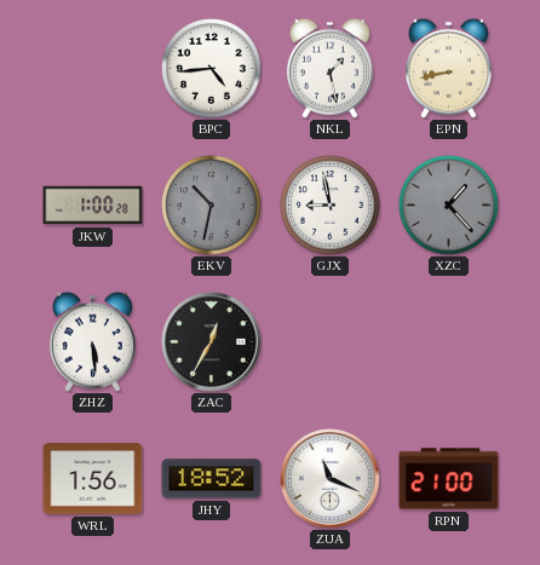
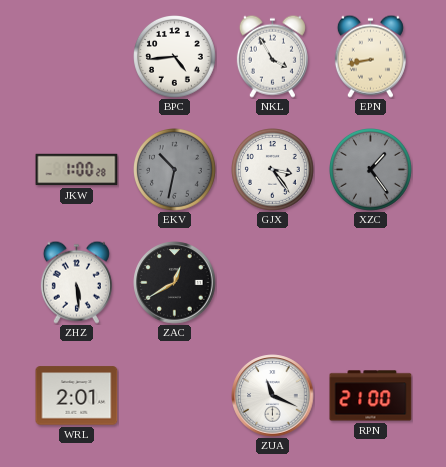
NKL: 1:28 -> 3:55 (272, 56)
GJX: 8:58 -> 3:24 (273, 170)
XZC: 1:23 -> 1:24 (371, 170)
ZAC: 12:35 -> 12:40 (175, 283)
WRL: 1:56 -> 2:01 (77, 396)
JHY: 18:52 -> none (212, 479)
